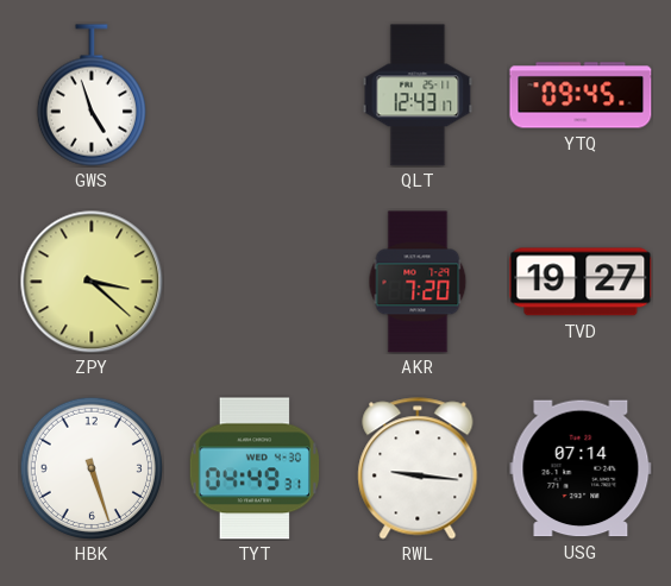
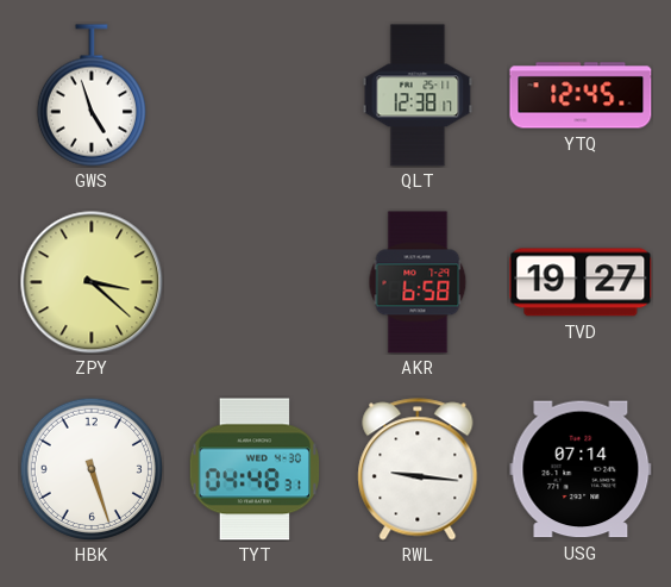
QLT: 12:43 -> 12:38 (418, 95)
YTQ: 09:45 -> 12:45 (581, 95)
AKR: 7:20 -> 6:58 (418, 282)
TYT: 04:49 -> 04:48 (253, 469)
